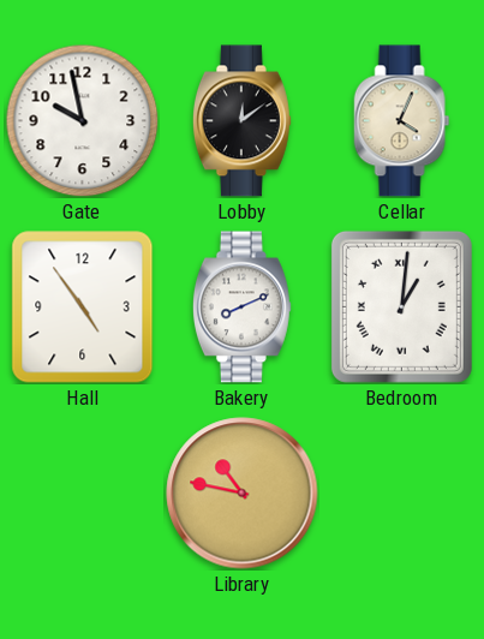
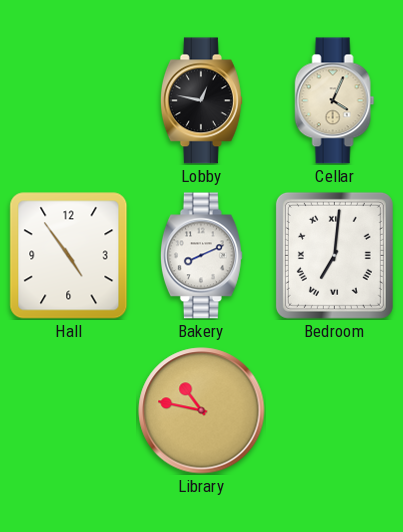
Gate: 9:58 -> none (82, 120)
Lobby: 12:09 -> 12:47 (201, 101)
Bedroom: 1:01 -> 7:01 (334, 255)
